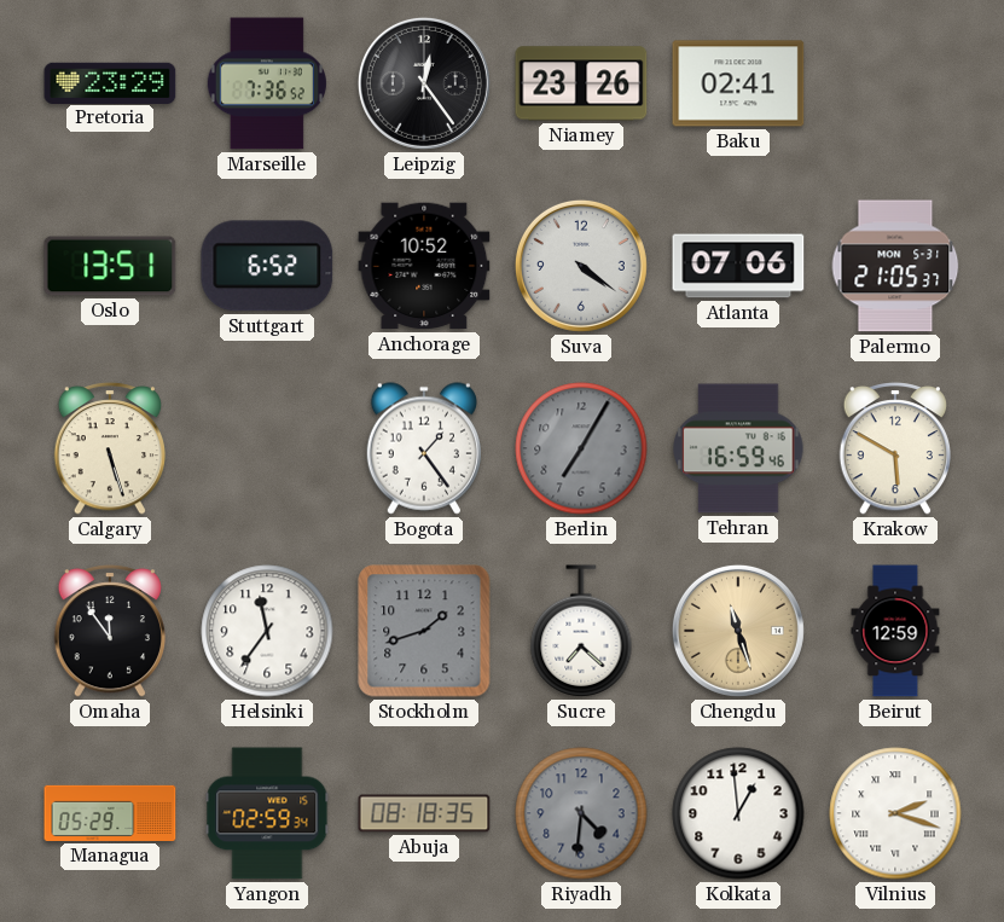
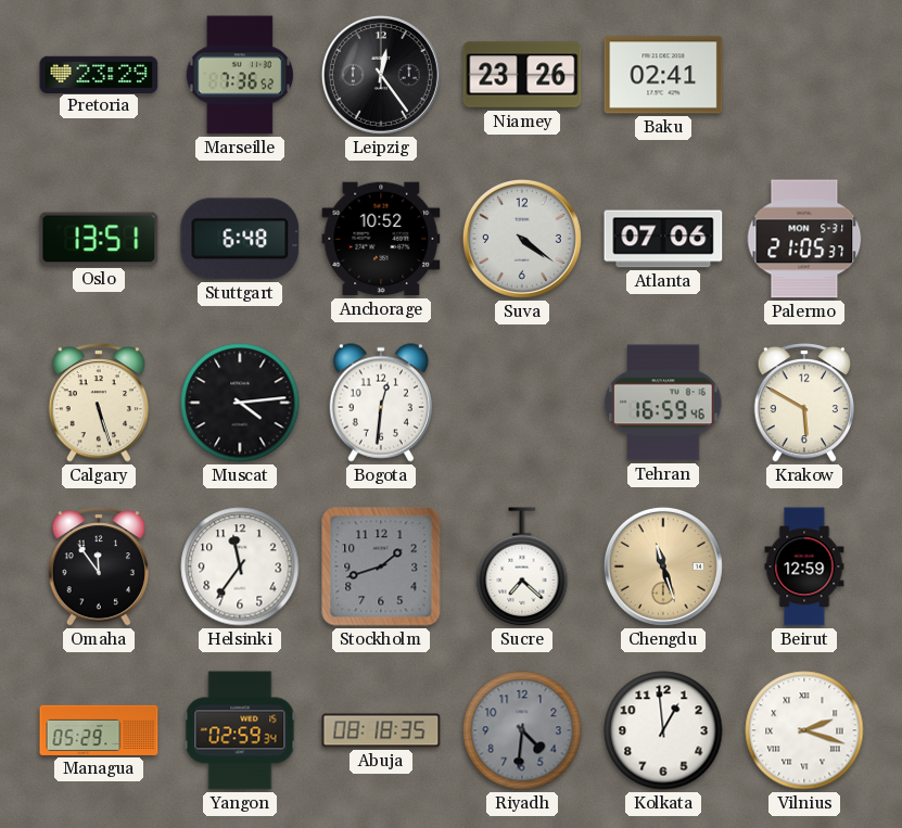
Stuttgart: 6:52 -> 6:48 (240, 239)
Muscat: none -> 4:14 (240, 403)
Bogota: 1:24 -> 12:31 (381, 403)
Berlin: 7:05 -> none (581, 448)
